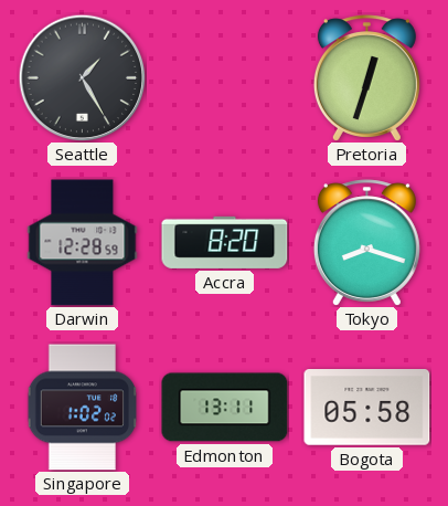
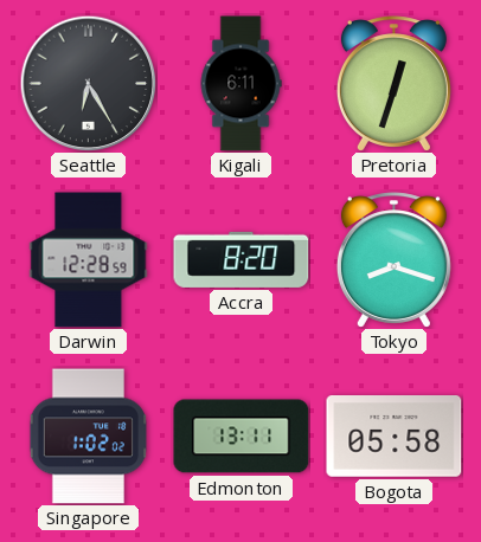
Seattle: 1:25 -> 6:25 (88, 83)
Kigali: none -> 6:11 (240, 84)
